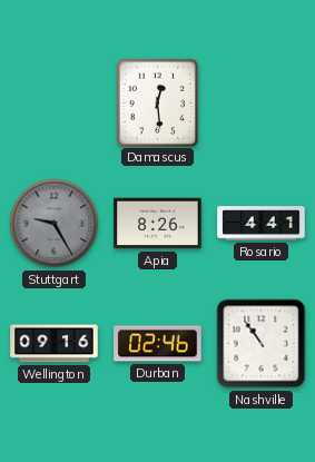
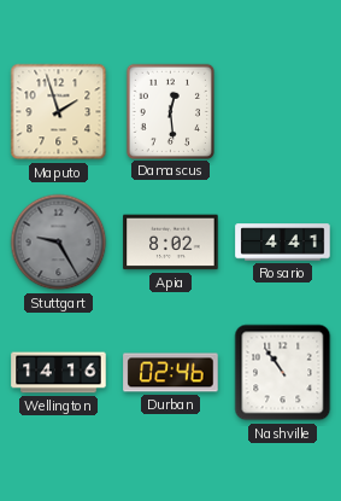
Maputo: none -> 1:57 (59, 112)
Apia: 8:26 -> 8:02 (171, 243)
Wellington: 09:16 -> 14:16 (59, 373)
